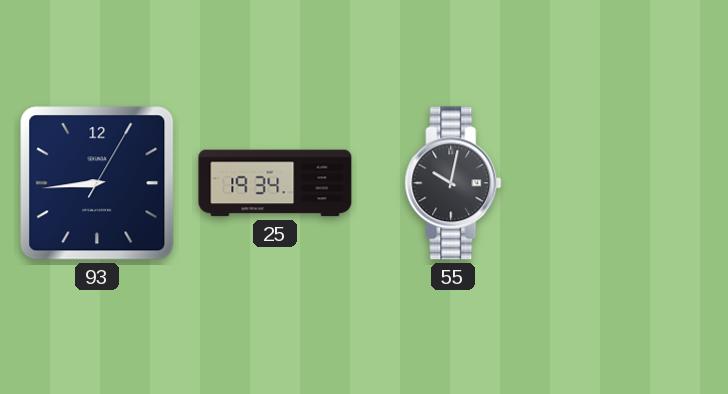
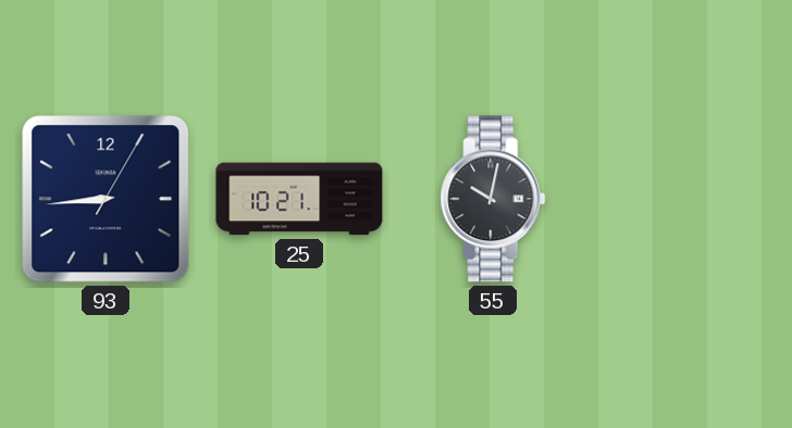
25: 19:34 -> 10:21 (299, 199)
